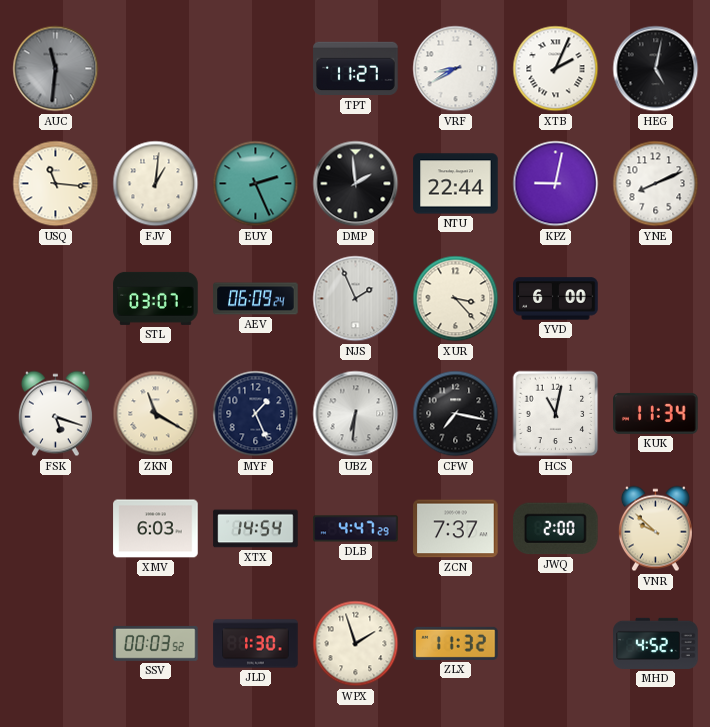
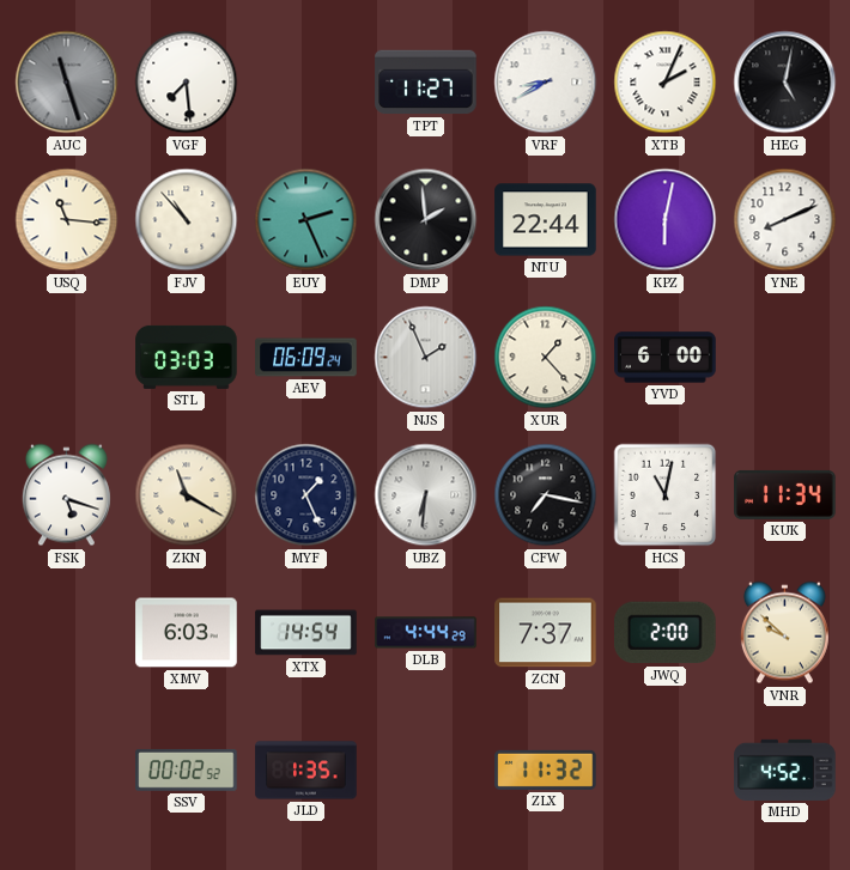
AUC: 11:31 -> 11:27 (67, 83)
VGF: none -> 7:29 (187, 83)
FJV: 1:01 -> 10:53 (187, 220)
KPZ: 9:02 -> 6:02 (666, 220)
STL: 03:07 -> 03:03 (187, 357)
XUR: 3:23 -> 1:23 (546, 358)
DLB: 4:47 -> 4:44 (426, 633)
SSV: 00:03 -> 00:02 (187, 769)
JLD: 1:30 -> 1:35 (306, 771)
WPX: 1:57 -> none (356, 644)
